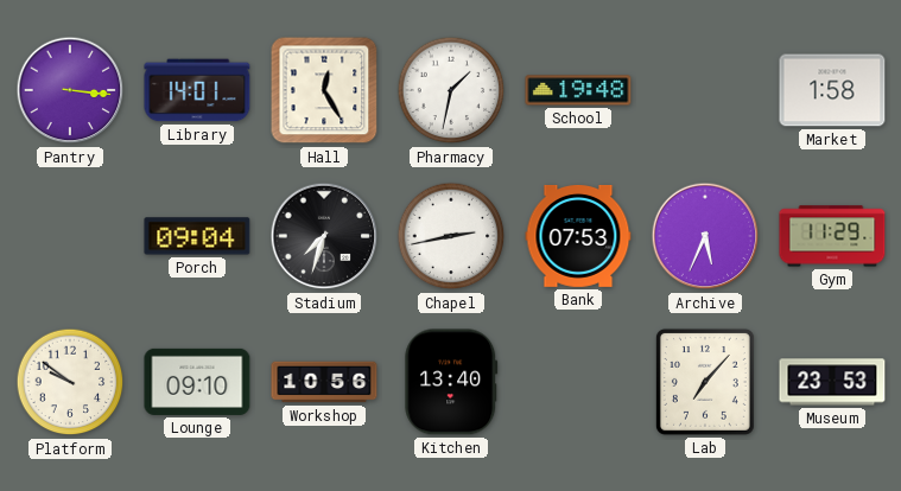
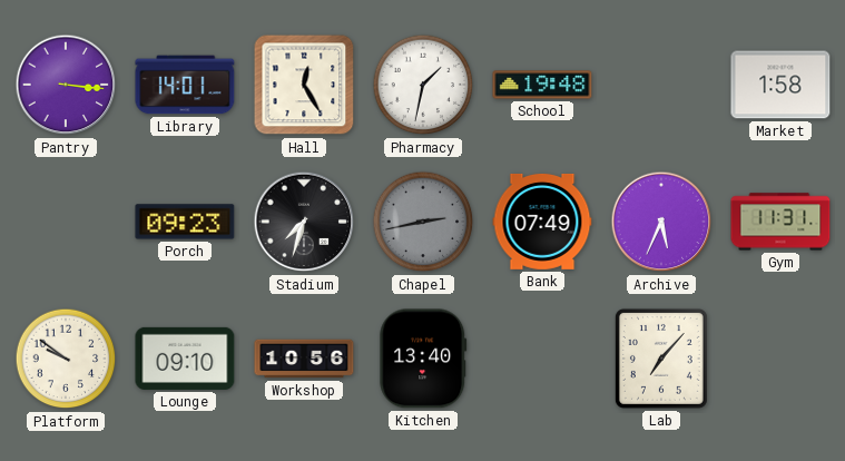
Porch: 09:04 -> 09:23 (185, 222)
Chapel dial: white -> grey (423, 222)
Bank: 07:53 -> 07:49 (542, 222)
Gym: 11:29 -> 11:31 (780, 222)
Museum: 23:53 -> none (832, 382)
